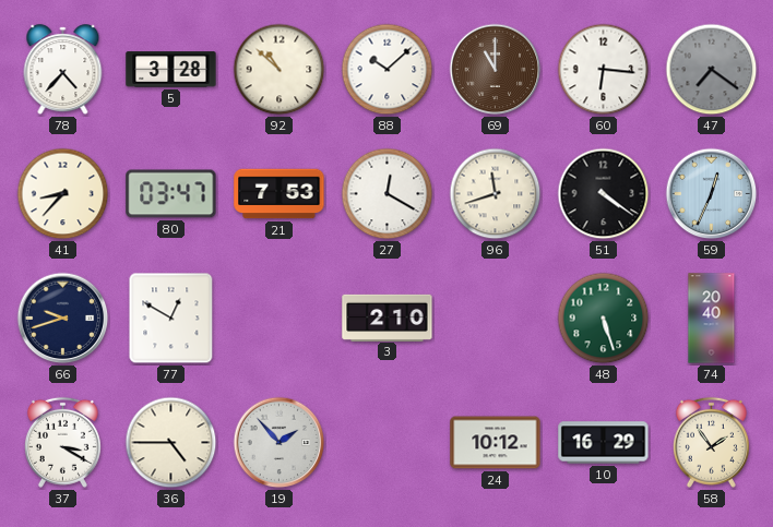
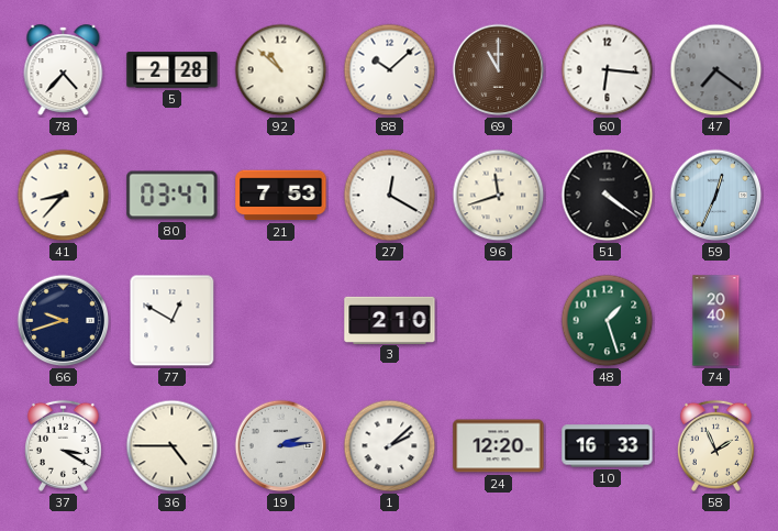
5: 3:28 -> 2:28 (173, 70)
48: 5:27 -> 1:27 (608, 321)
19: 1:53 -> 2:14 (281, 446)
1: none -> 2:08 (390, 446)
24: 10:12 -> 12:20 (499, 446)
10: 16:29 -> 16:33 (608, 446)
58: 1:54 -> 1:56 (715, 445)
